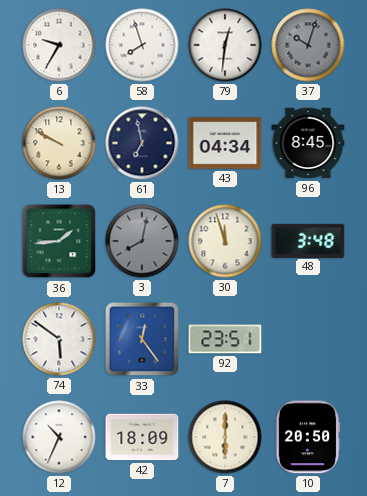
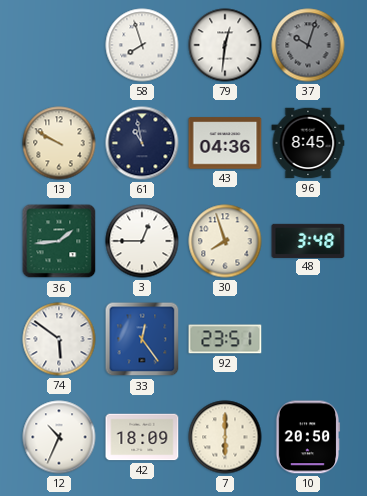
6: 9:35 -> none (59, 45)
61: 6:58 -> 10:58 (142, 143)
43: 04:34 -> 04:36 (225, 143)
3: 8:02 -> 12:45 (142, 241)
3 dial: grey -> white (142, 241)
30: 11:57 -> 7:57 (225, 241)
